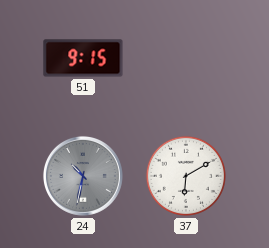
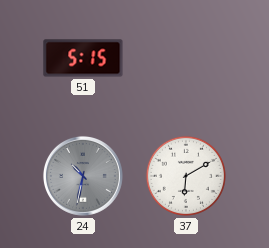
51: 9:15 -> 5:15 (83, 58)
